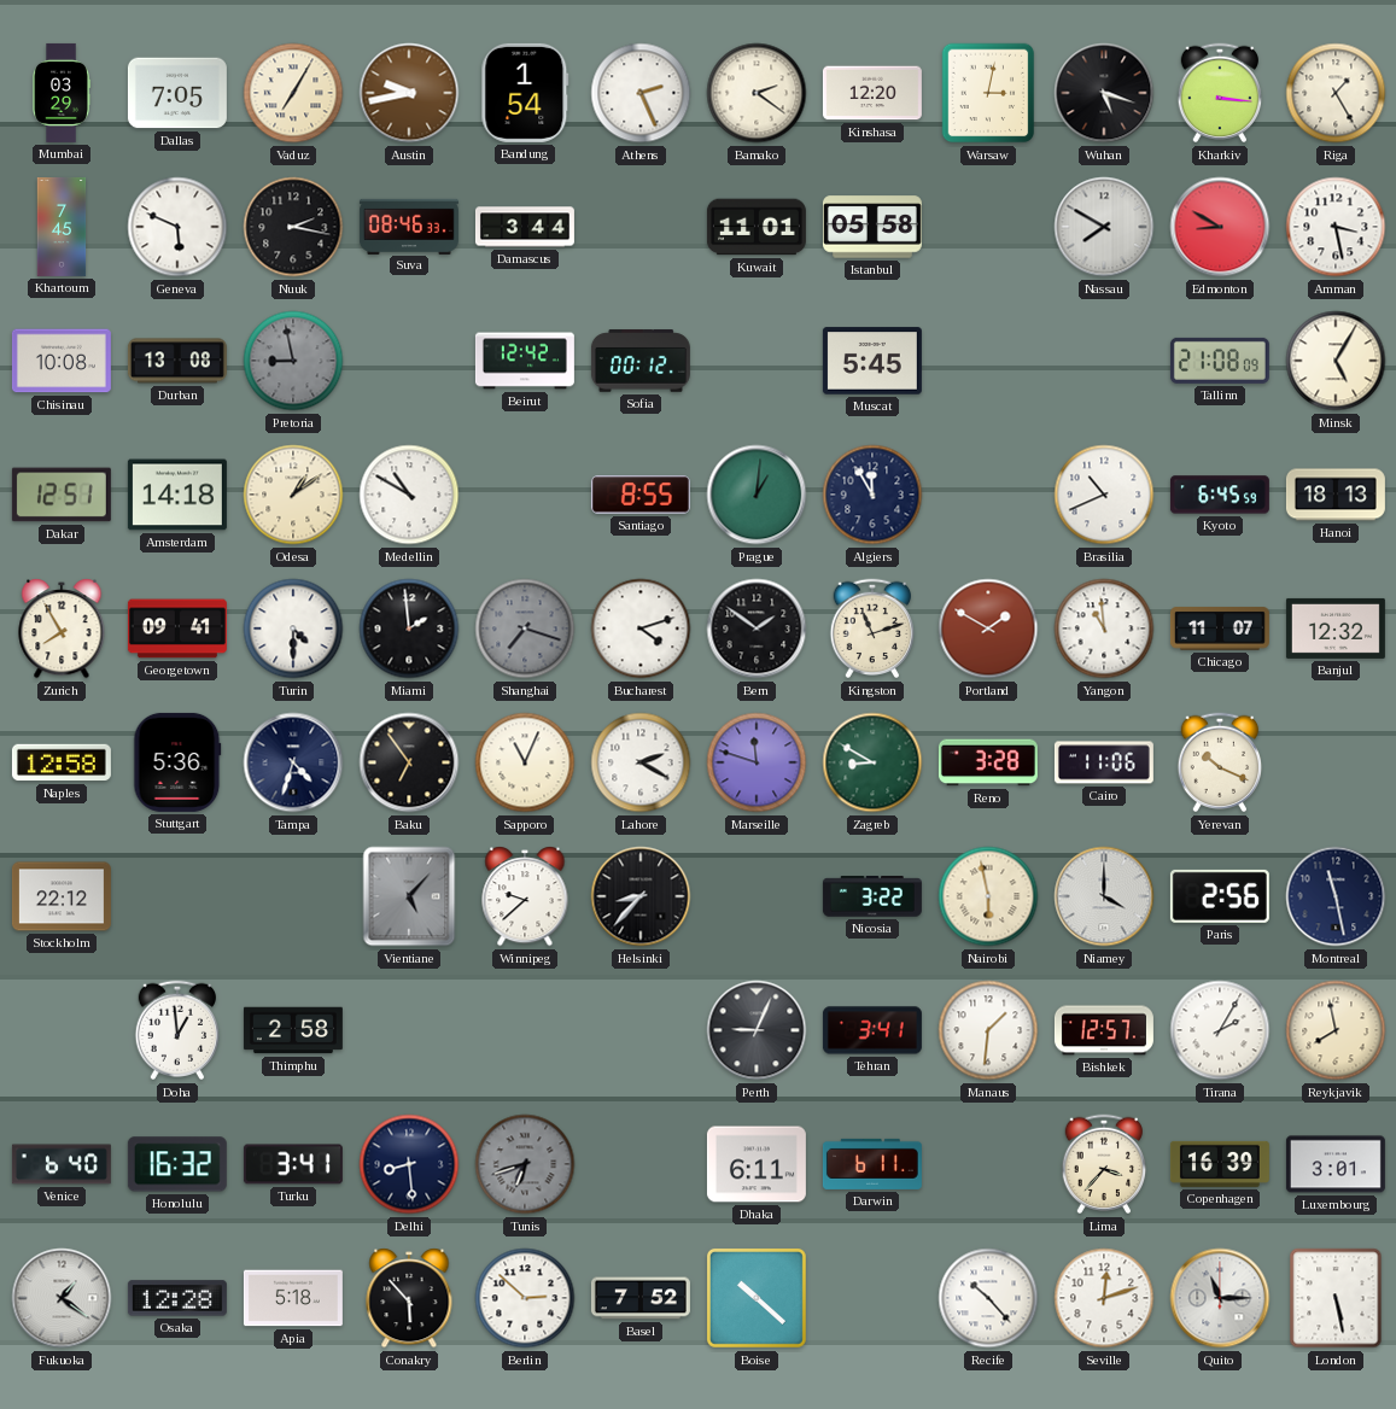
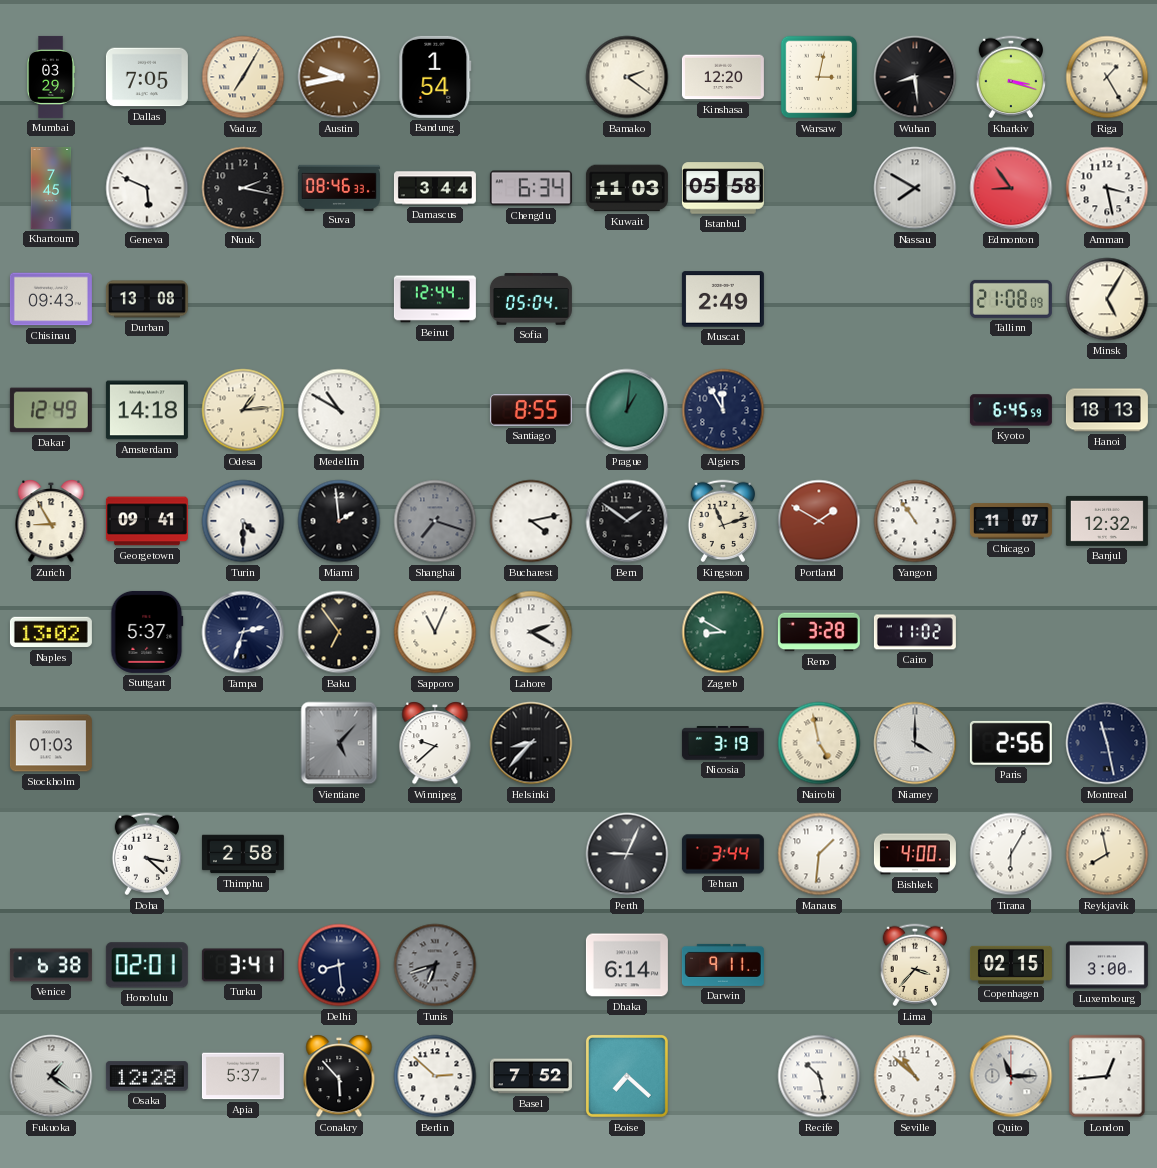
Athens: 2:26 -> none (641, 93)
Wuhan: 5:18 -> 8:29 (915, 77)
Kharkiv: 3:16 -> 3:18 (1011, 77)
Chengdu: none -> 6:34 (531, 188)
Kuwait: 11:01 -> 11:03 (627, 188)
Edmonton: 8:50 -> 8:54 (1011, 188)
Chisinau: 10:08 -> 09:43 (51, 299)
Pretoria: 8:58 -> none (293, 361)
Beirut: 12:42 -> 12:44 (435, 299)
Sofia: 00:12 -> 05:04 (531, 299)
Muscat: 5:45 -> 2:49 (723, 299)
Dakar: 12:51 -> 12:49 (51, 410)
Odesa: 1:09 -> 1:14 (243, 410)
Brasilia: 10:41 -> none (1104, 495)
Zurich: 7:55 -> 8:55 (51, 521)
Bucharest: 4:12 -> 4:13 (531, 521)
Yangon: 10:59 -> 10:54 (915, 521)
Naples: 12:58 -> 13:02 (51, 632)
Stuttgart: 5:36 -> 5:37 (147, 632)
Tampa: 4:33 -> 2:33 (243, 632)
Marseille: 11:48 -> none (757, 762)
Cairo: 11:06 -> 11:02 (915, 632)
Yerevan: 10:19 -> none (1220, 762)
Stockholm: 22:12 -> 01:03 (51, 743)
Nicosia: 3:22 -> 3:19 (723, 743)
Nairobi: 5:58 -> 4:58 (819, 743)
Doha: 12:59 -> 3:22 (147, 854)
Tehran: 3:41 -> 3:44 (723, 854)
Bishkek: 12:57 -> 4:00 (915, 854)
Tirana: 2:05 -> 6:05 (1011, 854)
Venice: 6:40 -> 6:38 (51, 965)
Honolulu: 16:32 -> 02:01 (147, 965)
Dhaka: 6:11 -> 6:14 (627, 965)
Darwin: 6:11 -> 9:11 (723, 965)
Copenhagen: 16:39 -> 02:15 (1011, 965)
Luxembourg: 3:01 -> 3:00 (1107, 965)
Apia: 5:18 -> 5:37 (243, 1076)
Boise: 10:22 -> 7:22 (627, 1076)
Recife: 10:23 -> 10:28 (819, 1076)
Seville: 12:12 -> 10:52 (915, 1076)
London: 5:28 -> 12:44 (1107, 1076)
